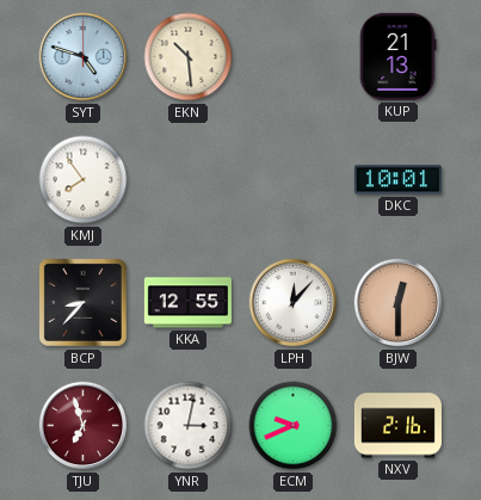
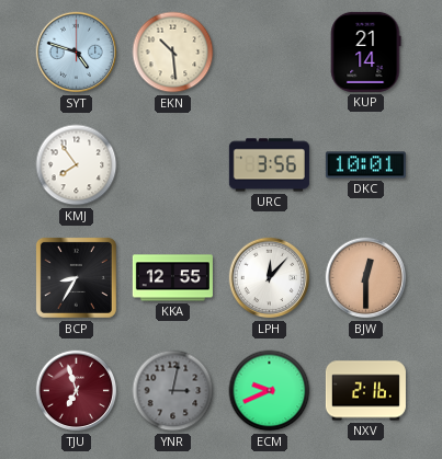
KUP: 21:13 -> 21:14 (366, 51)
URC: none -> 3:56 (269, 165)
BCP: 8:37 -> 8:35 (76, 277)
YNR dial: white -> grey (173, 391)
